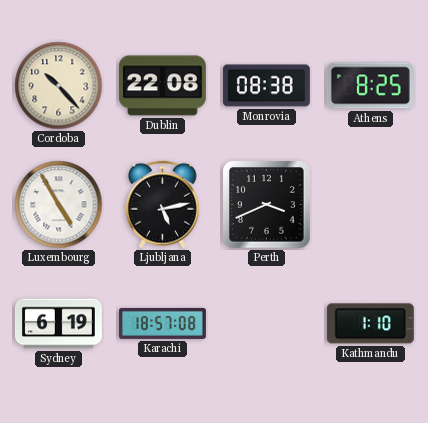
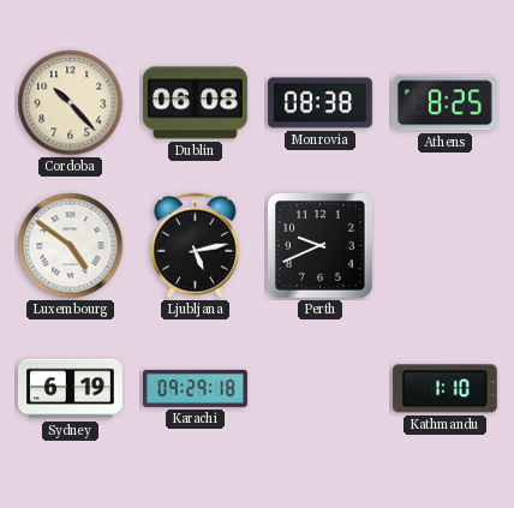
Dublin: 22:08 -> 06:08 (195, 103)
Luxembourg: 4:55 -> 4:51 (71, 246)
Perth: 3:41 -> 9:41 (321, 246)
Karachi: 18:57 -> 09:29 (195, 388)
